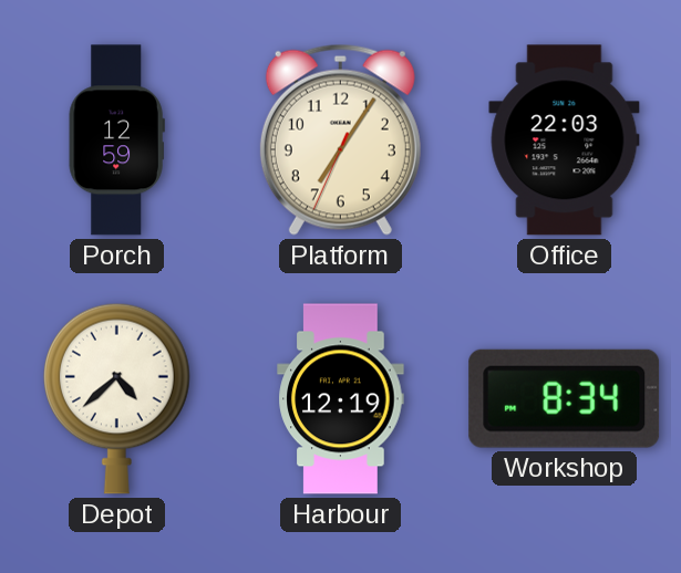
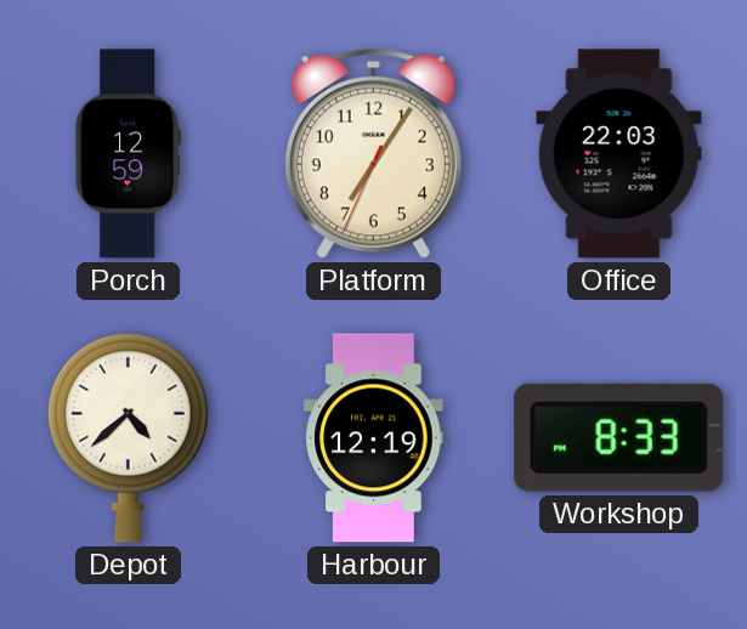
Workshop: 8:34 -> 8:33 (619, 437)
